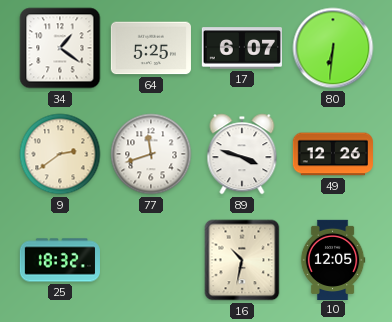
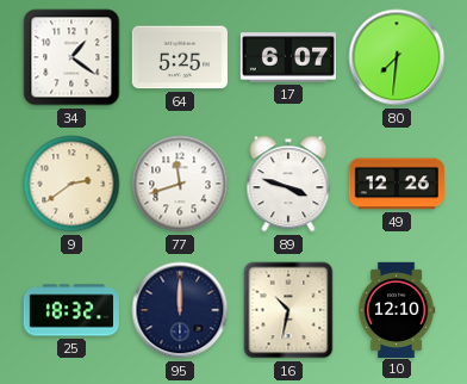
80: 6:31 -> 7:31 (397, 57)
95: none -> 12:00 (180, 310)
10: 12:05 -> 12:10 (397, 309)
